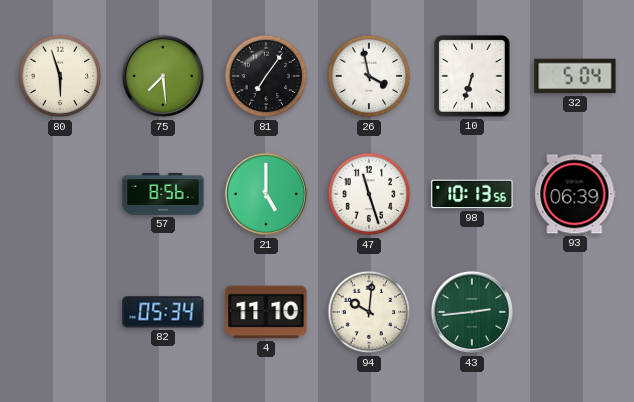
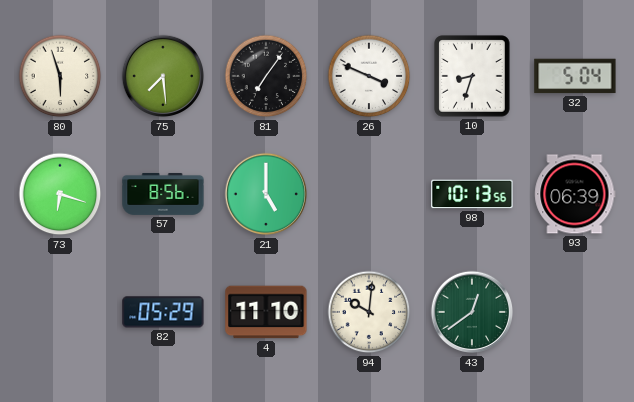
26: 3:58 -> 3:49 (369, 76)
10: 6:33 -> 8:33 (472, 76)
73: none -> 6:18 (60, 194)
47: 11:27 -> none (369, 194)
82: 05:34 -> 05:29 (163, 312)
43: 2:44 -> 12:39 (472, 312)
